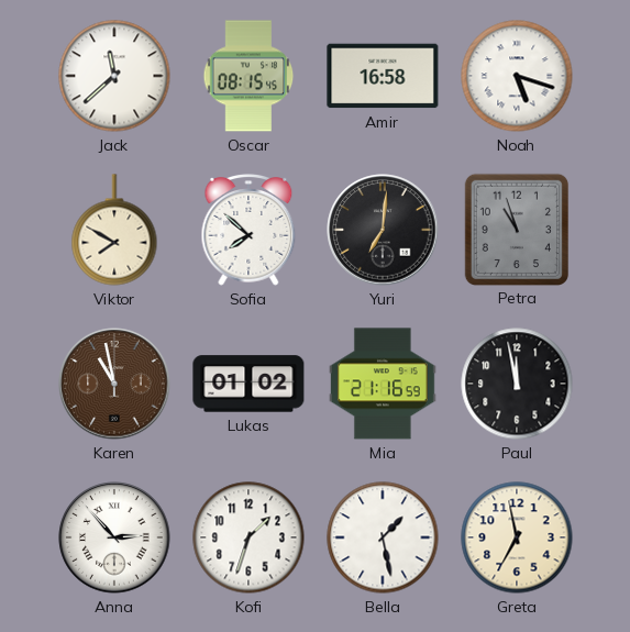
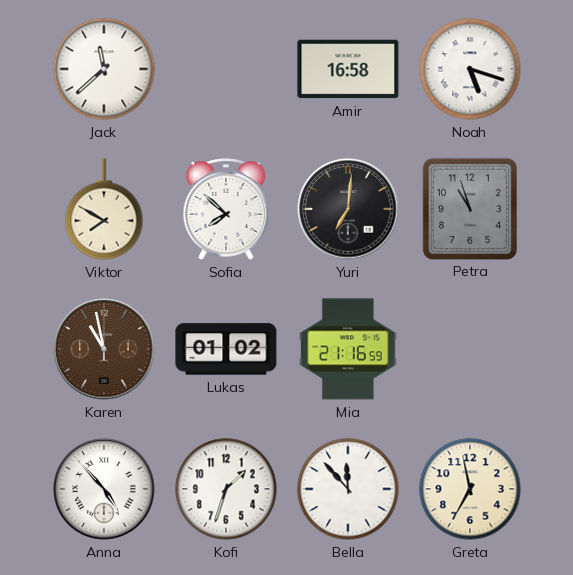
Oscar: 08:15 -> none (248, 76)
Paul: 11:58 -> none (517, 384)
Anna: 2:53 -> 4:53 (104, 489)
Bella: 1:28 -> 11:53 (348, 489)
